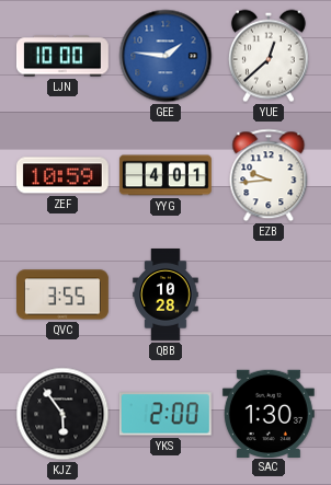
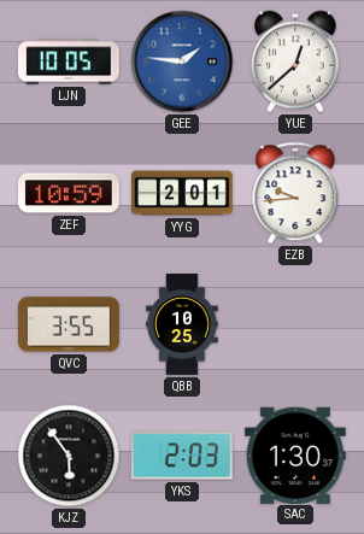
LJN: 10:00 -> 10:05 (69, 61)
YYG: 4:01 -> 2:01 (182, 193)
QBB: 10:28 -> 10:25 (182, 325)
YKS: 2:00 -> 2:03 (182, 456)
